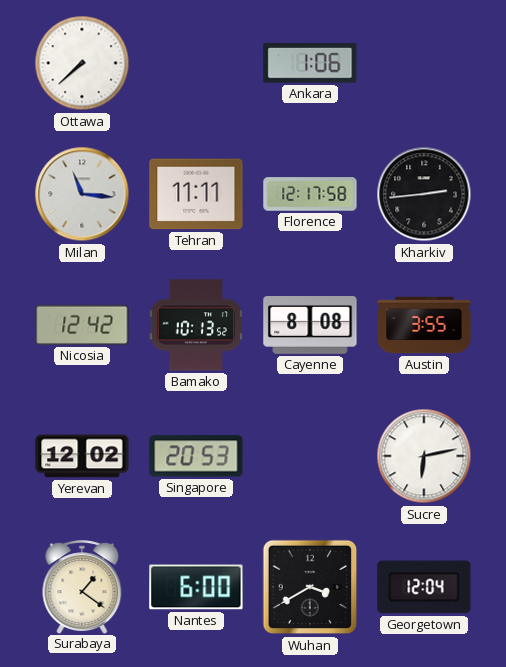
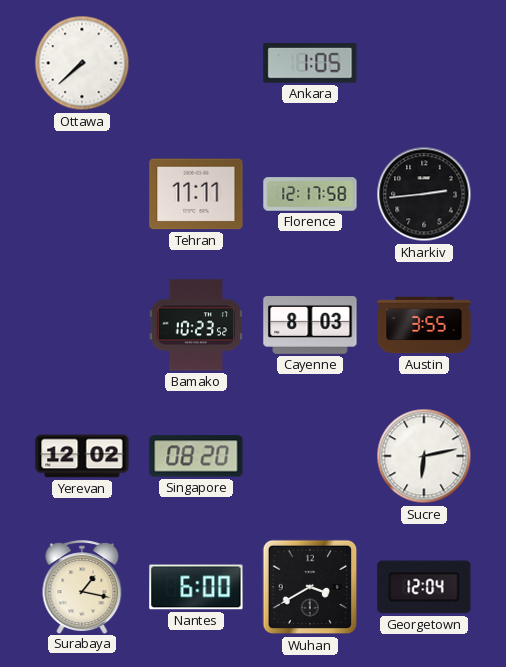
Ankara: 1:06 -> 1:05 (310, 63)
Milan: 11:16 -> none (82, 194)
Nicosia: 12:42 -> none (82, 325)
Bamako: 10:13 -> 10:23 (196, 325)
Cayenne: 8:08 -> 8:03 (310, 326)
Singapore: 20:53 -> 08:20 (196, 456)
Surabaya: 1:21 -> 1:17 (82, 587)
